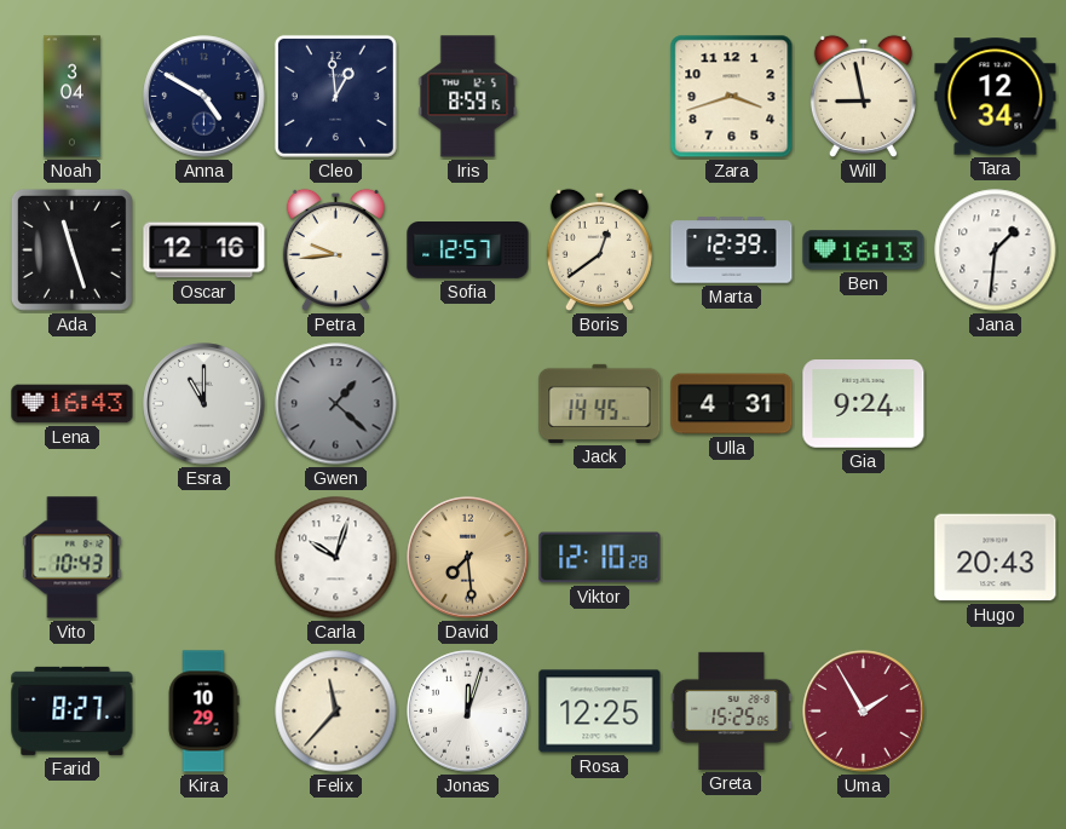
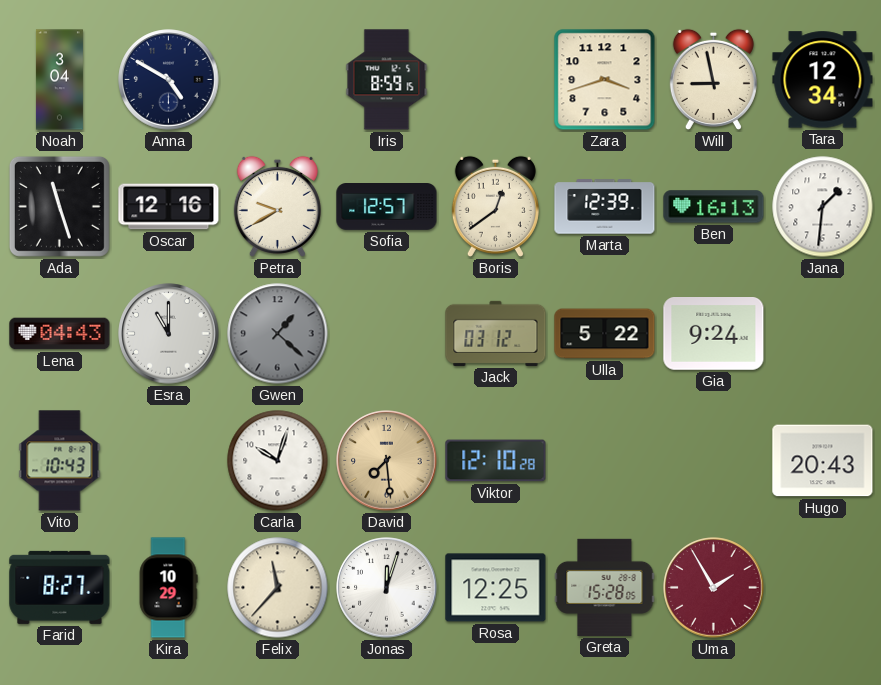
Cleo: 12:59 -> none (335, 96)
Petra: 9:44 -> 9:40 (277, 206)
Lena: 16:43 -> 04:43 (60, 334)
Jack: 14:45 -> 03:12 (496, 333)
Ulla: 4:31 -> 5:22 (605, 334)
Greta: 15:25 -> 15:28 (605, 587)
